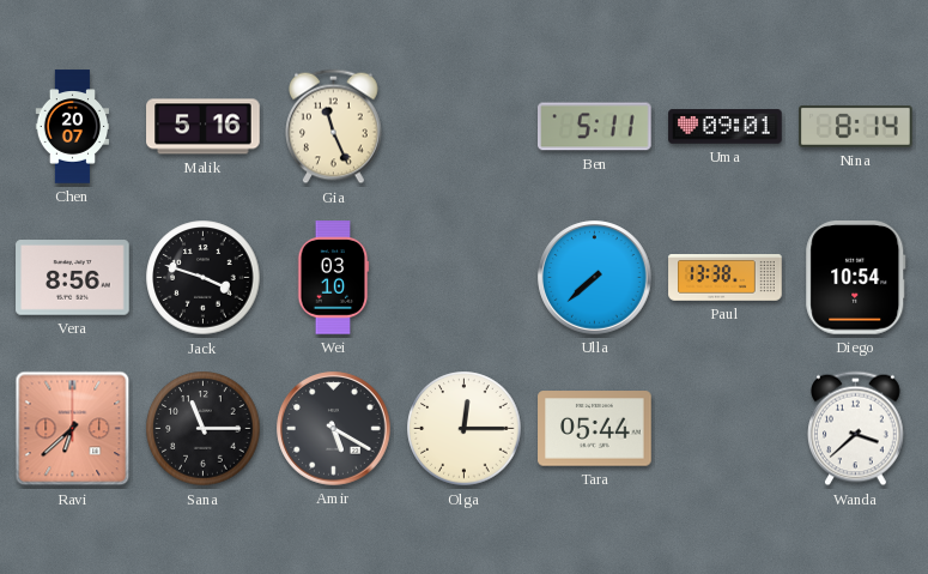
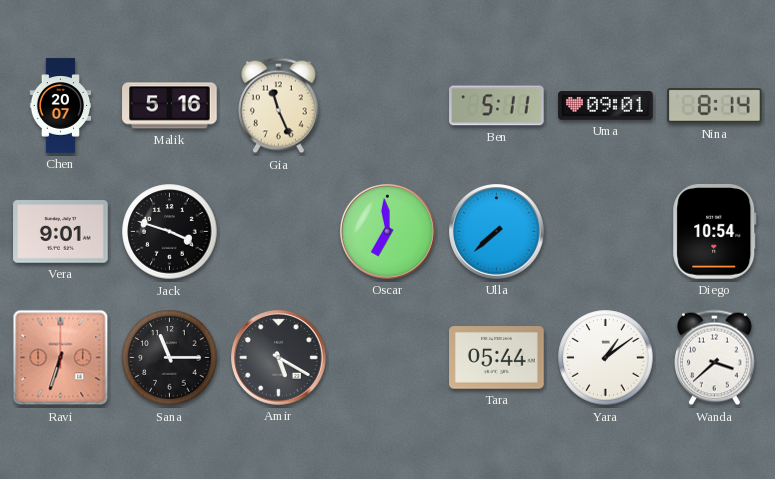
Vera: 8:56 -> 9:01 (61, 232)
Wei: 03:10 -> none (333, 278)
Oscar: none -> 6:59 (388, 232)
Paul: 13:38 -> none (726, 278)
Ravi: 6:38 -> 6:33 (61, 358)
Olga: 12:15 -> none (465, 429)
Yara: none -> 1:09 (606, 358)
